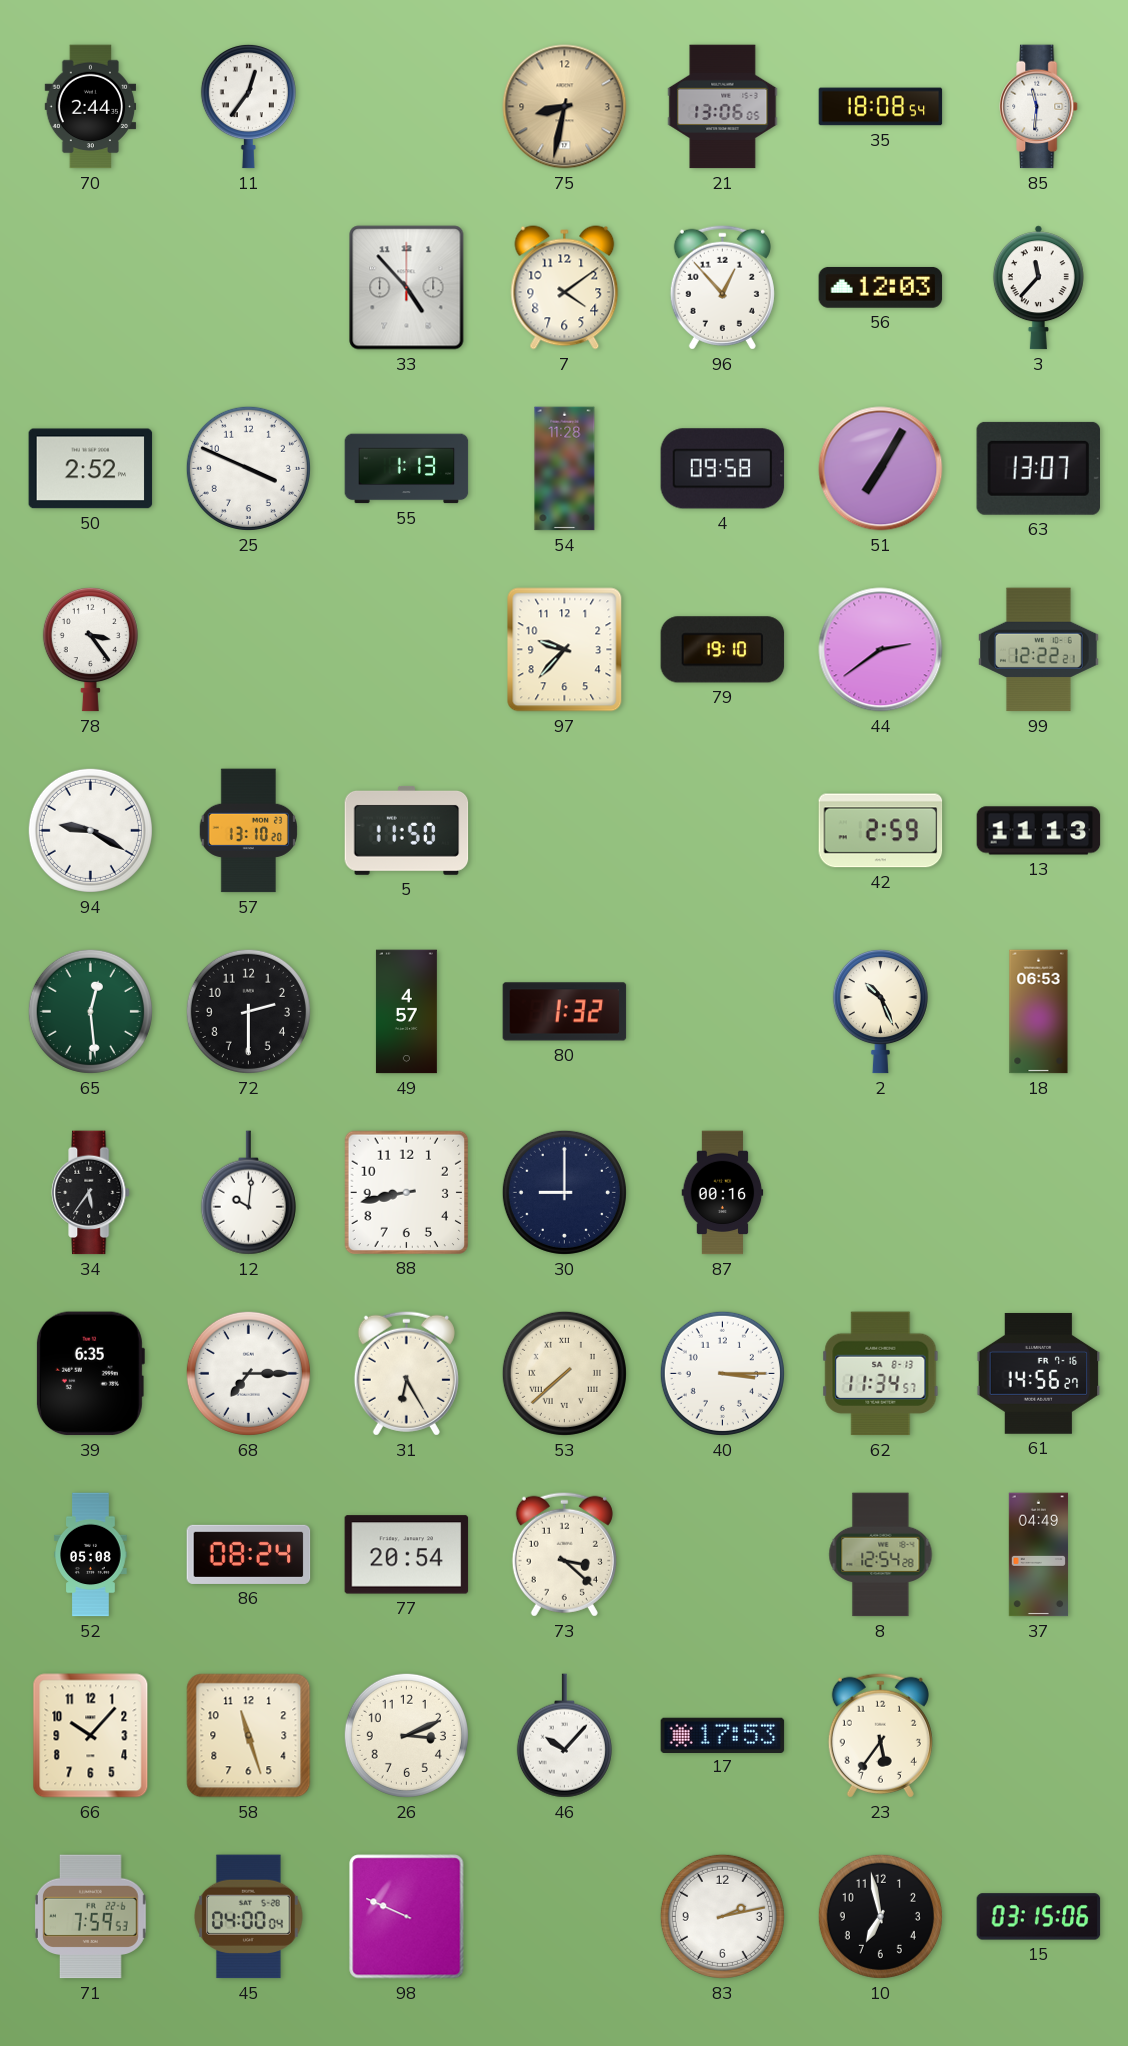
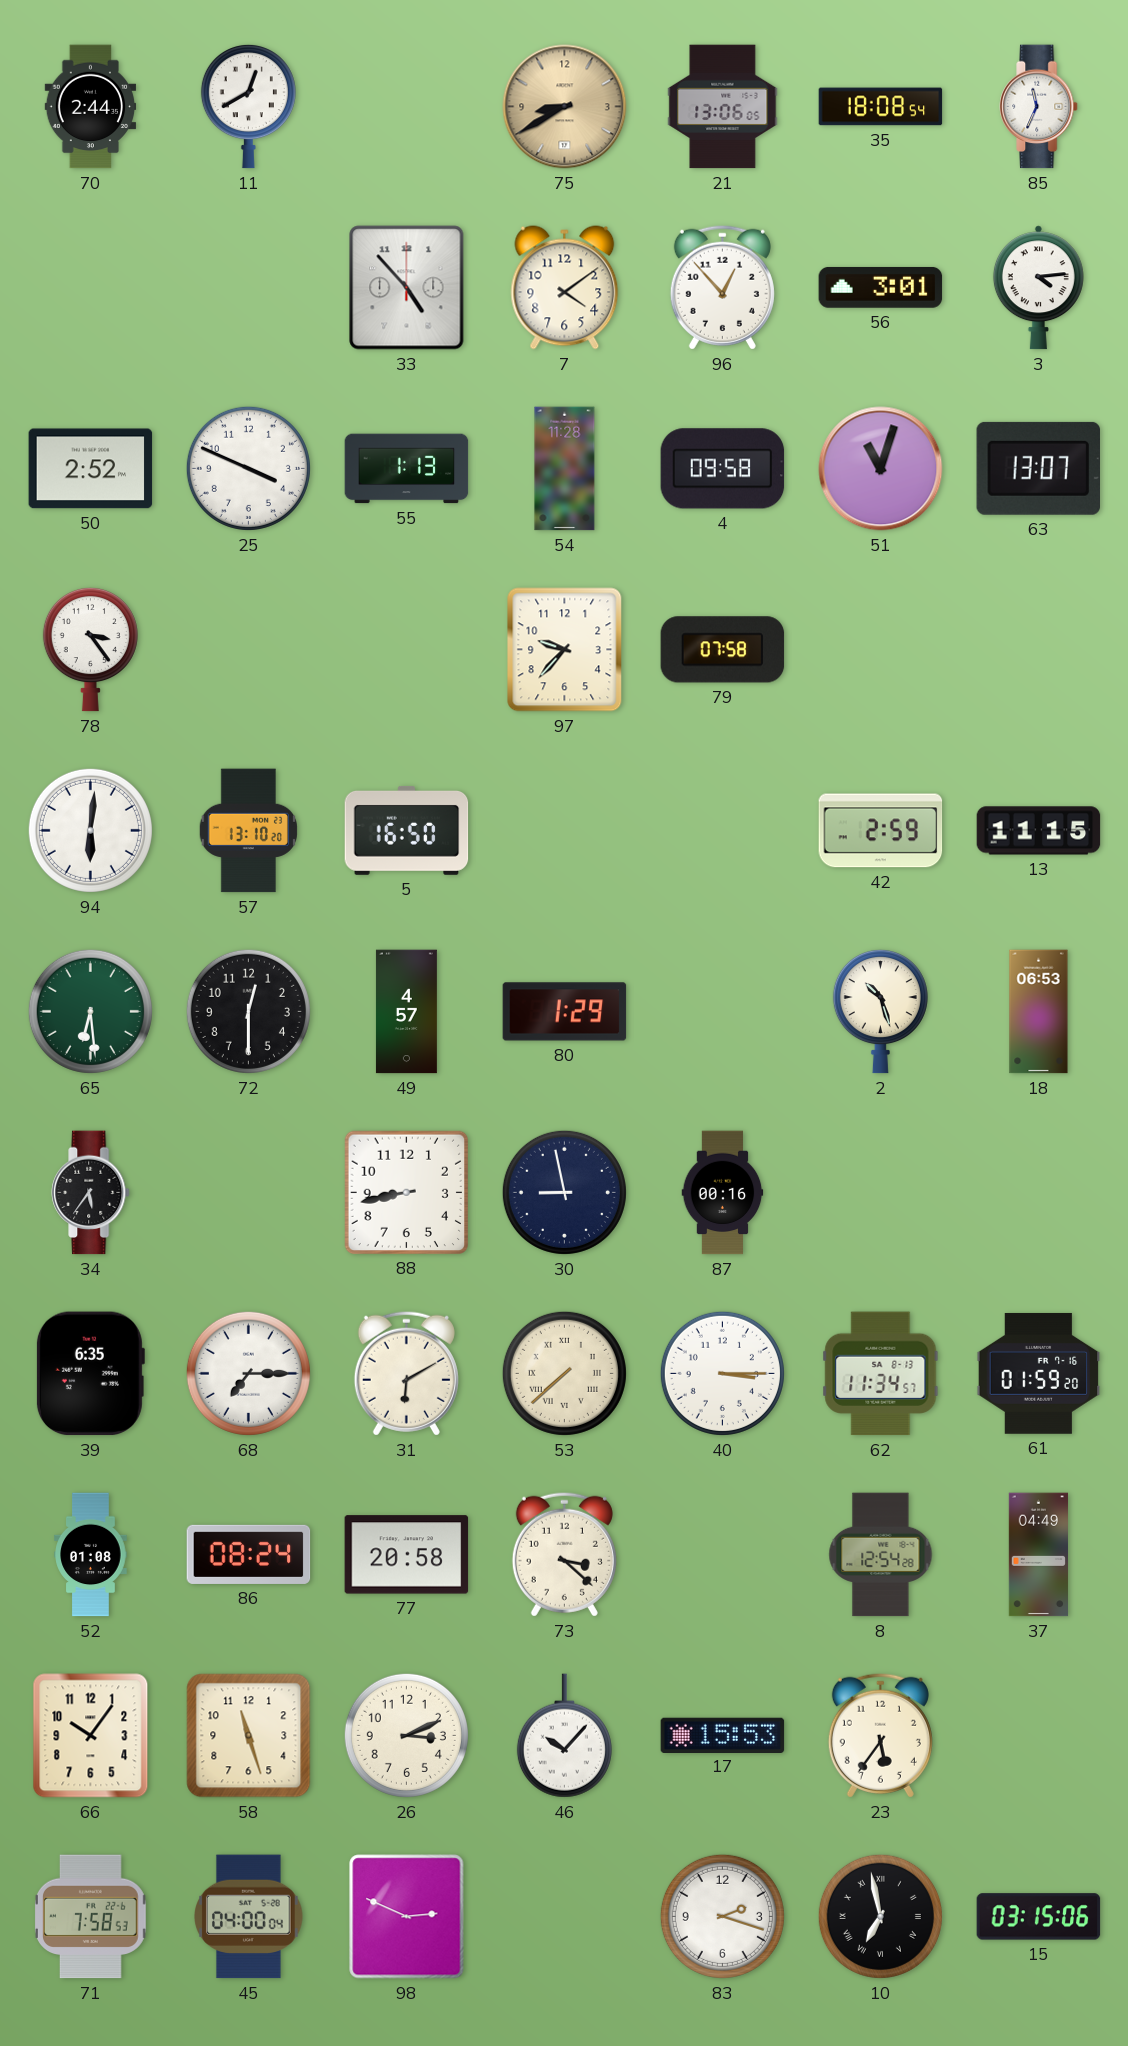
11: 12:36 -> 12:40 (248, 106)
75: 8:32 -> 8:40 (565, 107)
85: 11:31 -> 11:34 (1039, 107)
56: 12:03 -> 3:01 (881, 288)
3: 11:37 -> 4:14 (1038, 288)
51: 7:05 -> 11:03 (881, 469)
79: 19:10 -> 07:58 (723, 650)
44: 2:39 -> none (881, 650)
99: 12:22 -> none (1039, 650)
94: 9:20 -> 6:01 (90, 830)
5: 11:50 -> 16:50 (407, 830)
13: 11:13 -> 11:15 (1039, 831)
65: 12:29 -> 6:29 (90, 1011)
72: 2:30 -> 12:30 (248, 1011)
80: 1:32 -> 1:29 (565, 1012)
2: 10:26 -> 10:27 (880, 1011)
12: 10:01 -> none (248, 1193)
30: 9:00 -> 8:58 (564, 1192)
31: 6:25 -> 6:10 (406, 1373)
61: 14:56 -> 01:59 (1039, 1373)
52: 05:08 -> 01:08 (91, 1555)
77: 20:54 -> 20:58 (407, 1555)
66: 10:07 -> 10:06 (91, 1736)
17: 17:53 -> 15:53 (723, 1735)
71: 7:59 -> 7:58 (90, 1917)
98: 9:49 -> 2:49 (407, 1917)
83: 2:13 -> 2:18 (722, 1916)
10 numerals: Arabic -> Roman (880, 1916)
